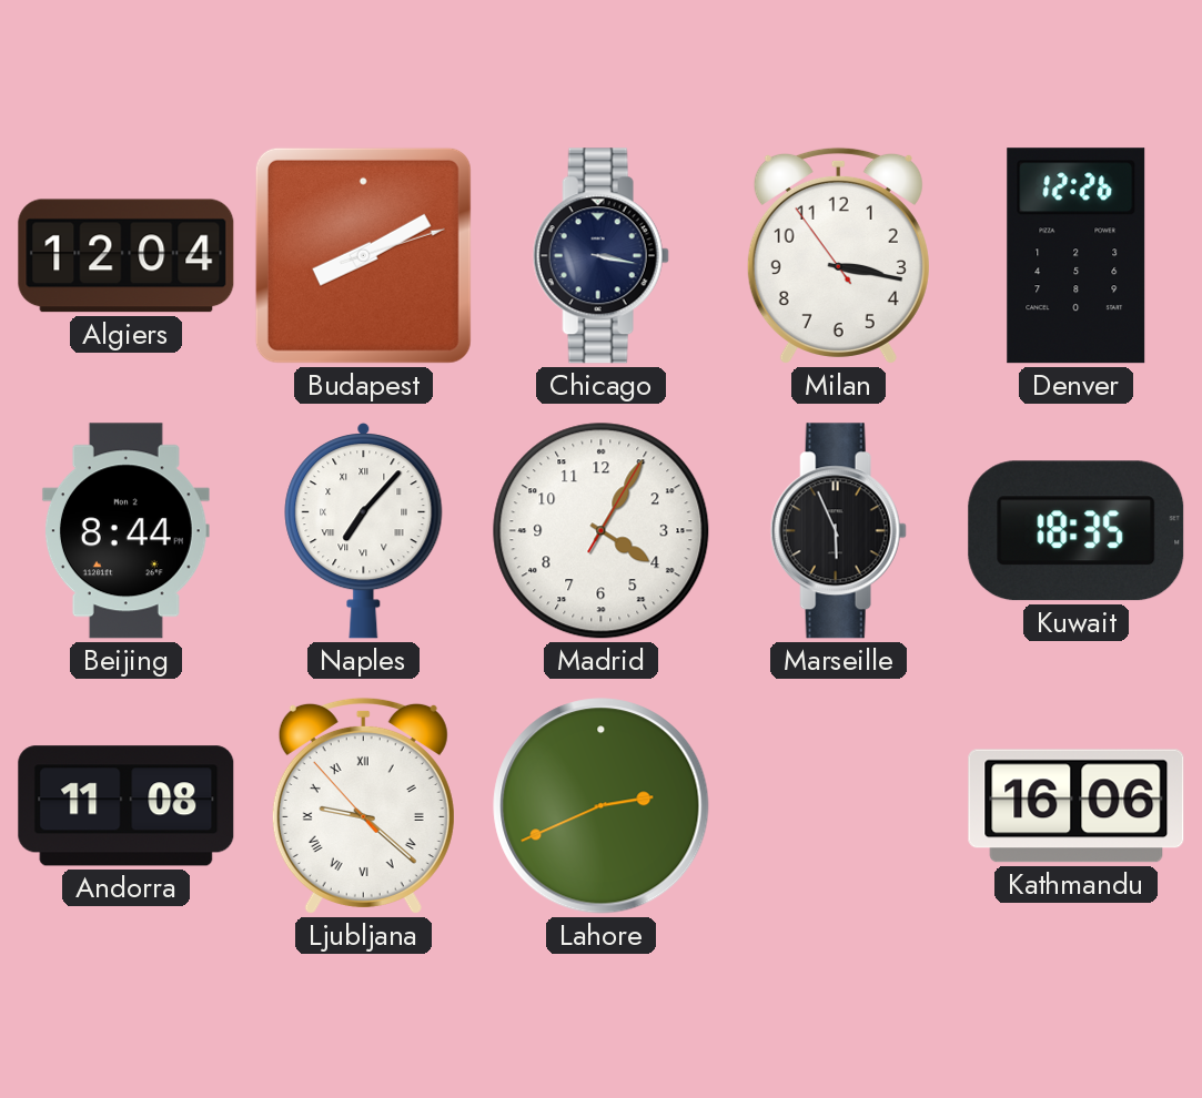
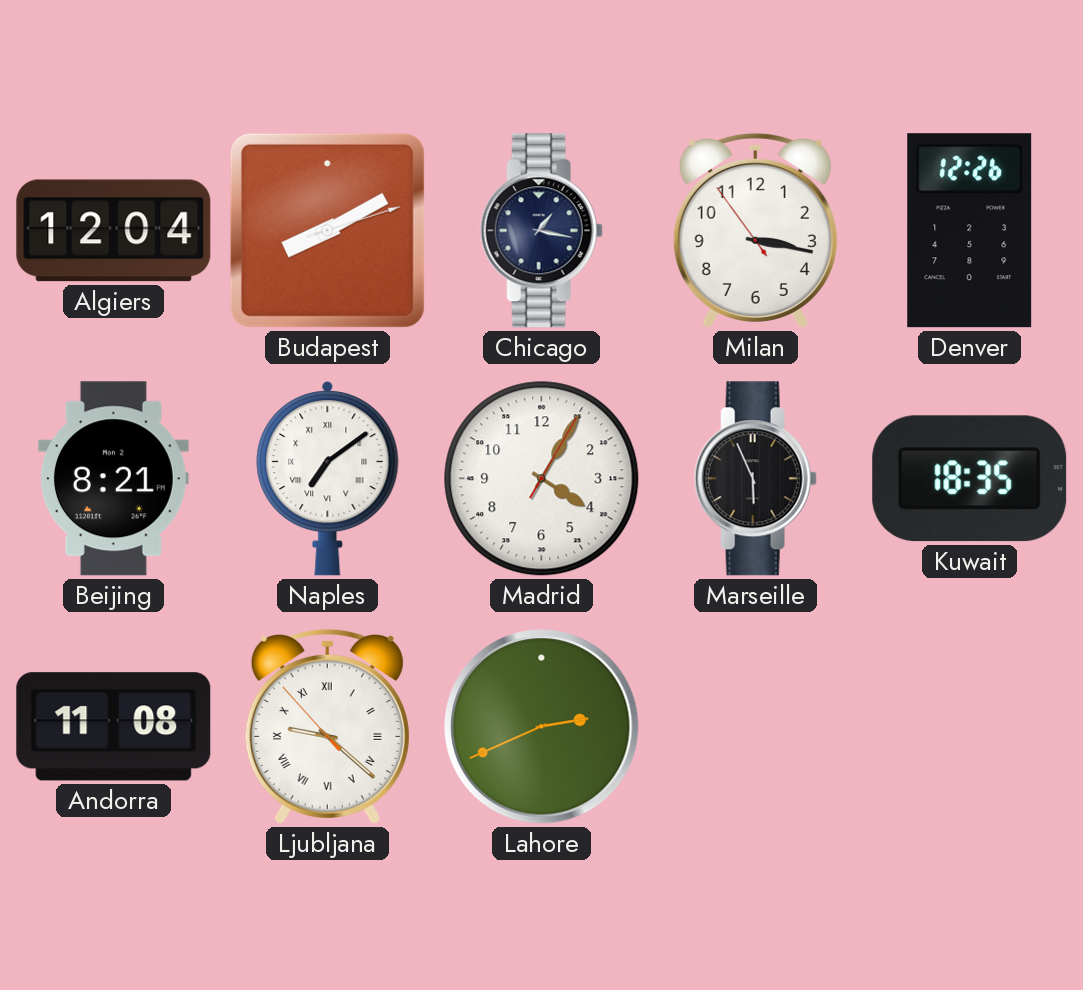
Chicago: 3:17 -> 1:17 (541, 231)
Beijing: 8:44 -> 8:21 (113, 479)
Naples: 7:07 -> 7:09 (328, 479)
Kathmandu: 16:06 -> none (1077, 806)
